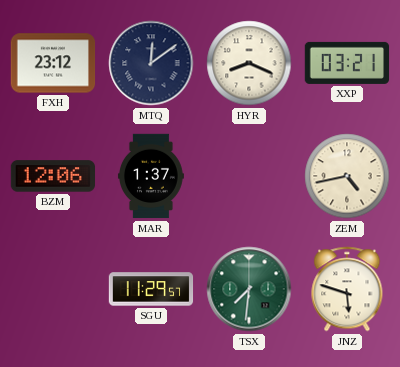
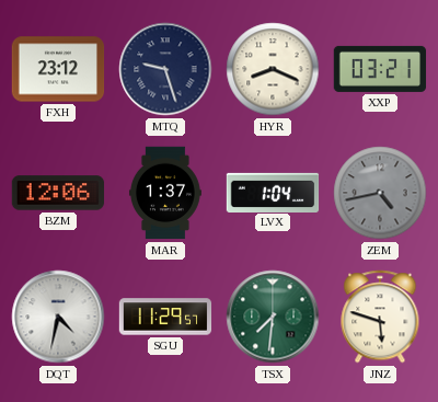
MTQ: 12:09 -> 9:27 (165, 69)
LVX: none -> 1:04 (273, 192)
ZEM dial: cream -> grey (380, 193)
DQT: none -> 4:32 (58, 317)
